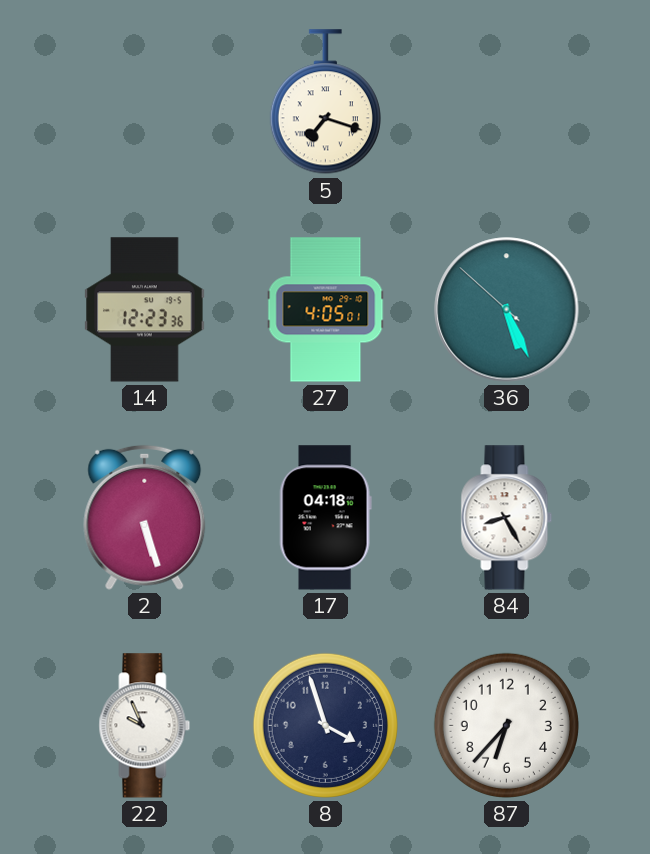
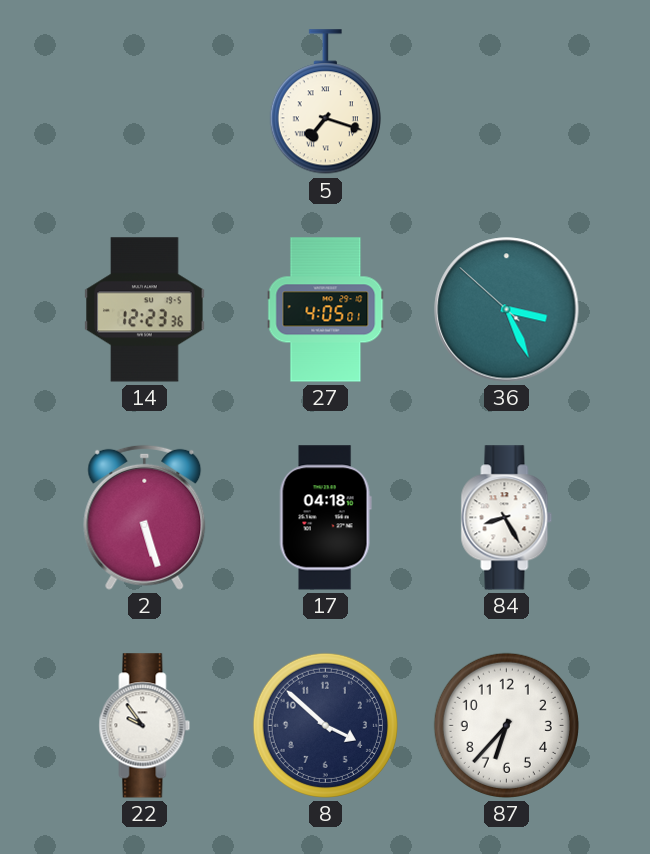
36: 5:25 -> 3:25 (507, 310)
22: 9:56 -> 9:54 (145, 726)
8: 3:57 -> 3:52 (325, 725)
